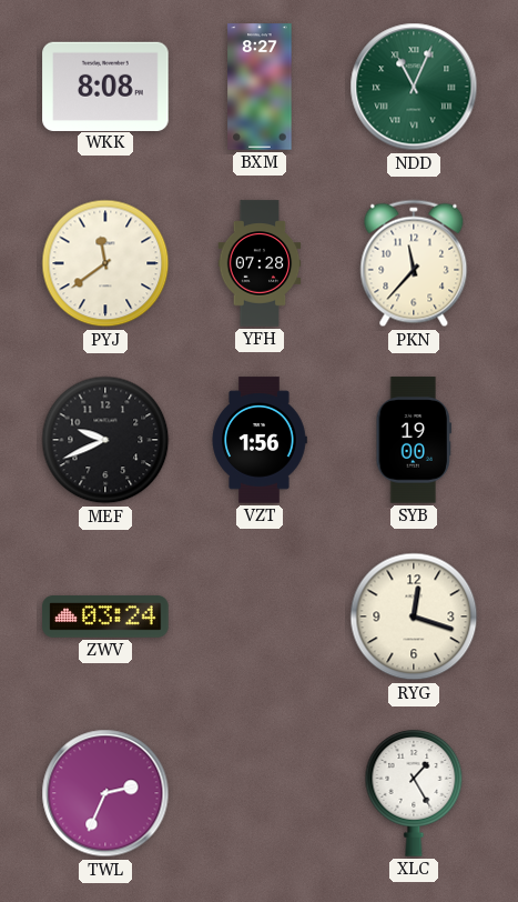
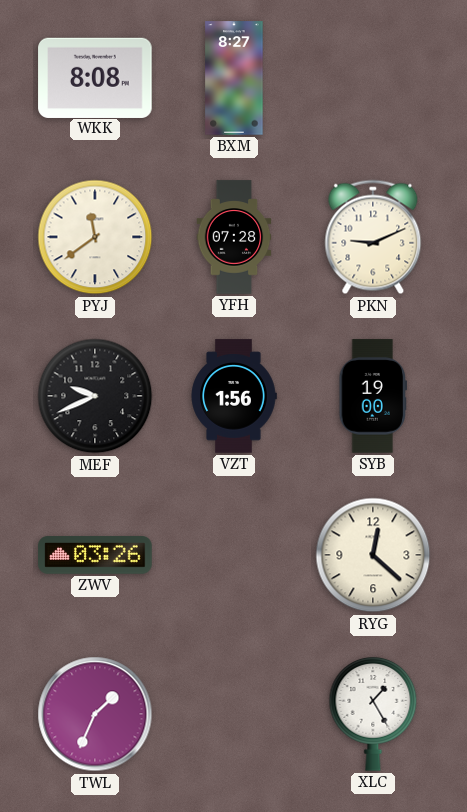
NDD: 11:04 -> none (414, 87)
PKN: 11:37 -> 9:11 (373, 237)
ZWV: 03:24 -> 03:26 (95, 555)
RYG: 12:18 -> 12:22 (373, 555)
TWL: 2:34 -> 1:34 (95, 714)
